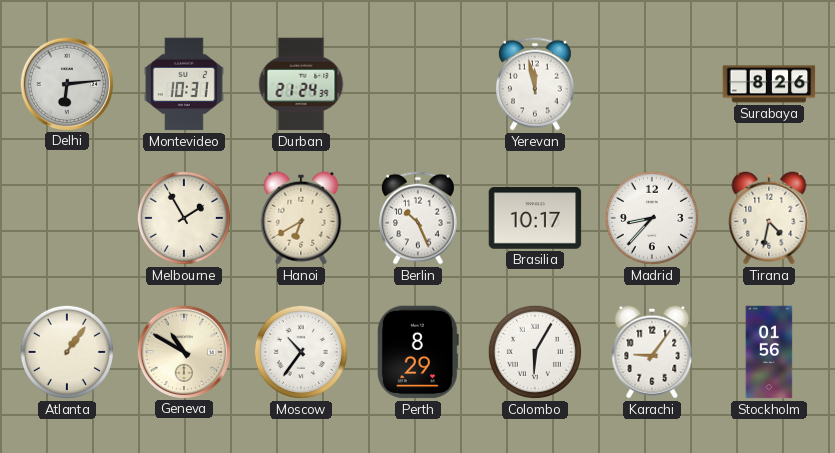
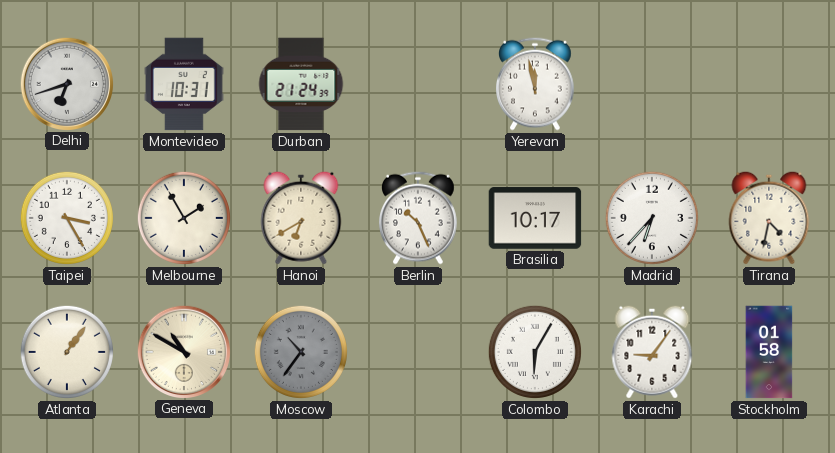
Delhi: 6:14 -> 6:42 (66, 83)
Surabaya: 8:26 -> none (769, 84)
Taipei: none -> 3:25 (67, 218)
Madrid: 8:37 -> 6:37 (652, 218)
Moscow dial: white -> grey (301, 352)
Perth: 8:29 -> none (418, 352)
Stockholm: 01:56 -> 01:58 (769, 352)
